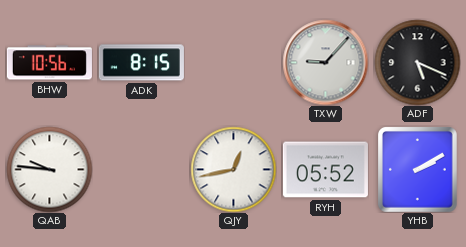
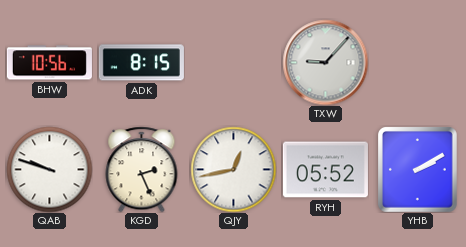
ADF: 5:19 -> none (417, 62)
QAB: 9:46 -> 9:48 (49, 169)
KGD: none -> 2:26 (142, 169)
